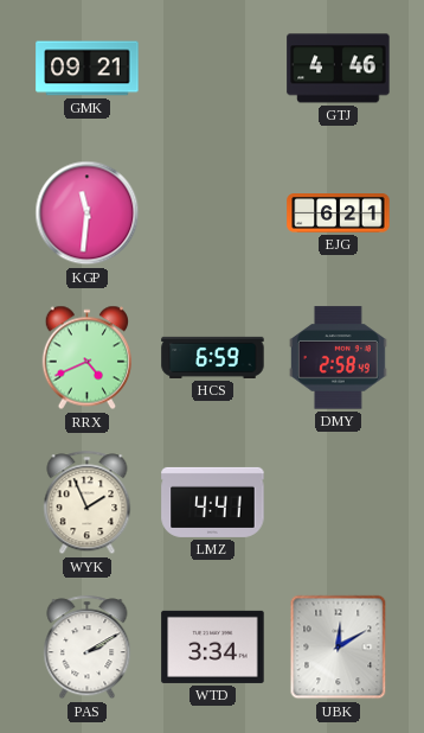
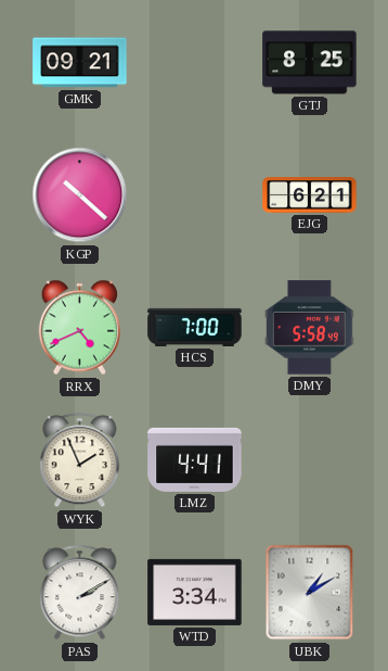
GTJ: 4:46 -> 8:25 (310, 63)
KGP: 11:31 -> 10:22 (80, 195)
HCS: 6:59 -> 7:00 (195, 327)
DMY: 2:58 -> 5:58 (309, 328)
UBK: 12:10 -> 1:10 (310, 593)
